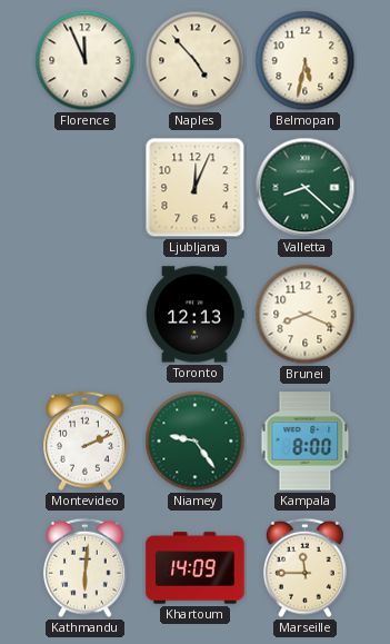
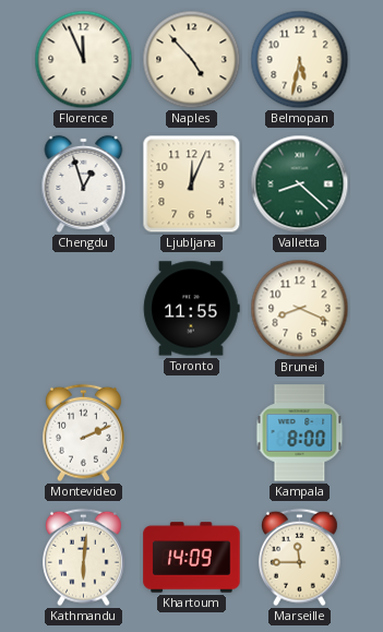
Chengdu: none -> 12:57 (84, 183)
Toronto: 12:13 -> 11:55 (192, 309)
Niamey: 9:24 -> none (196, 442)
